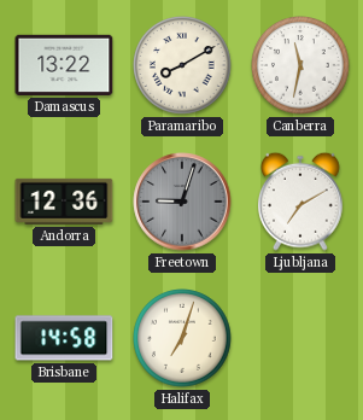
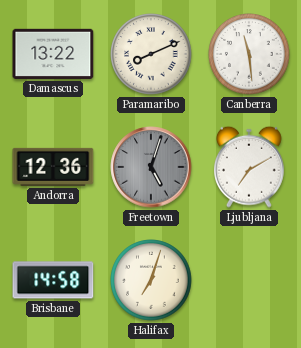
Paramaribo: 8:10 -> 8:11 (151, 54)
Canberra: 11:32 -> 11:29 (249, 54)
Freetown: 9:03 -> 5:03 (151, 167)
